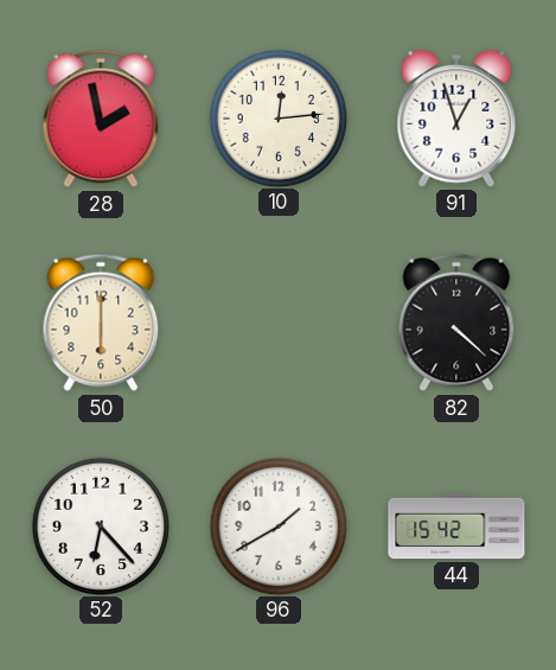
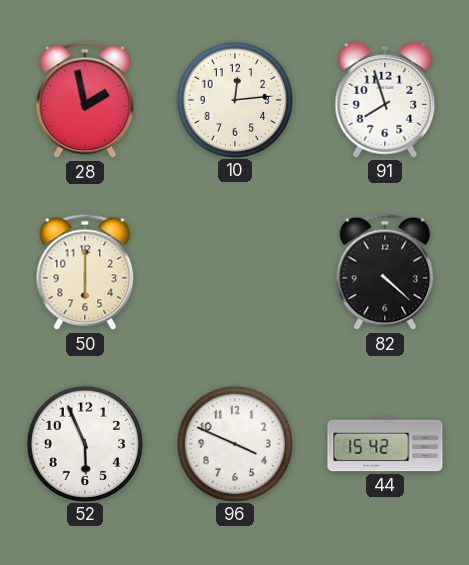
91: 12:57 -> 7:57 (385, 100)
52: 6:23 -> 5:56 (84, 443)
96: 1:40 -> 3:49 (234, 443)
